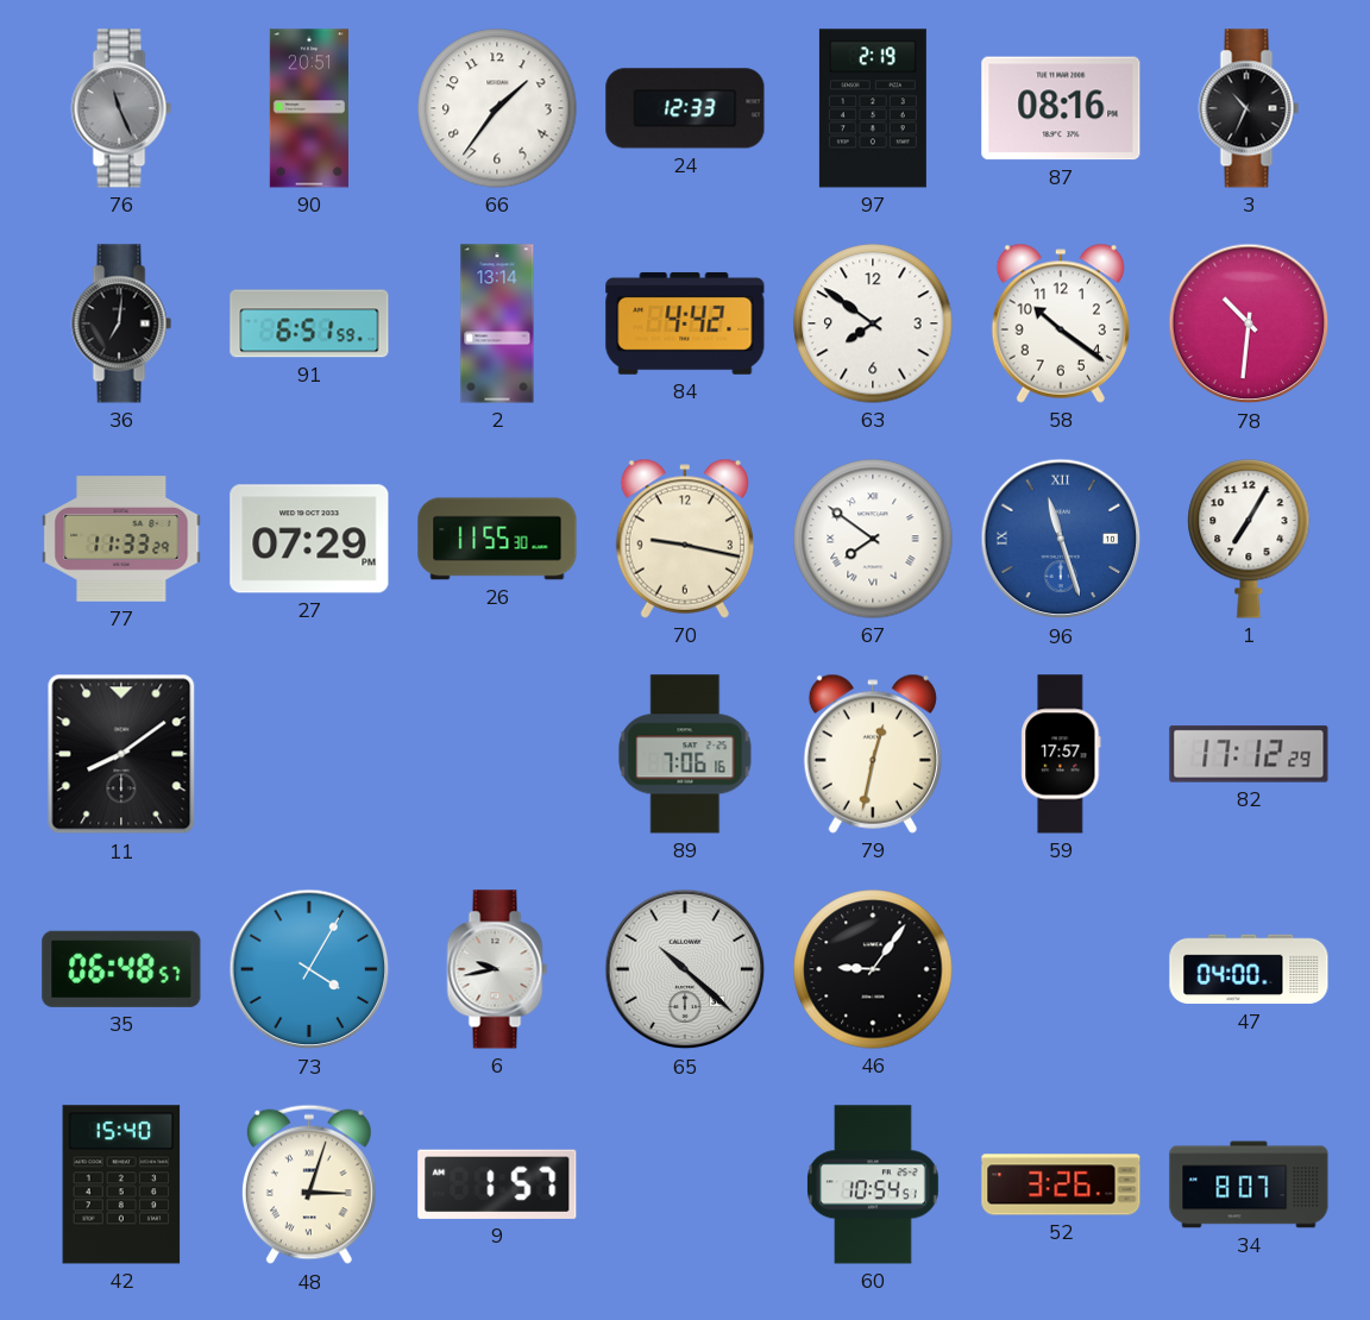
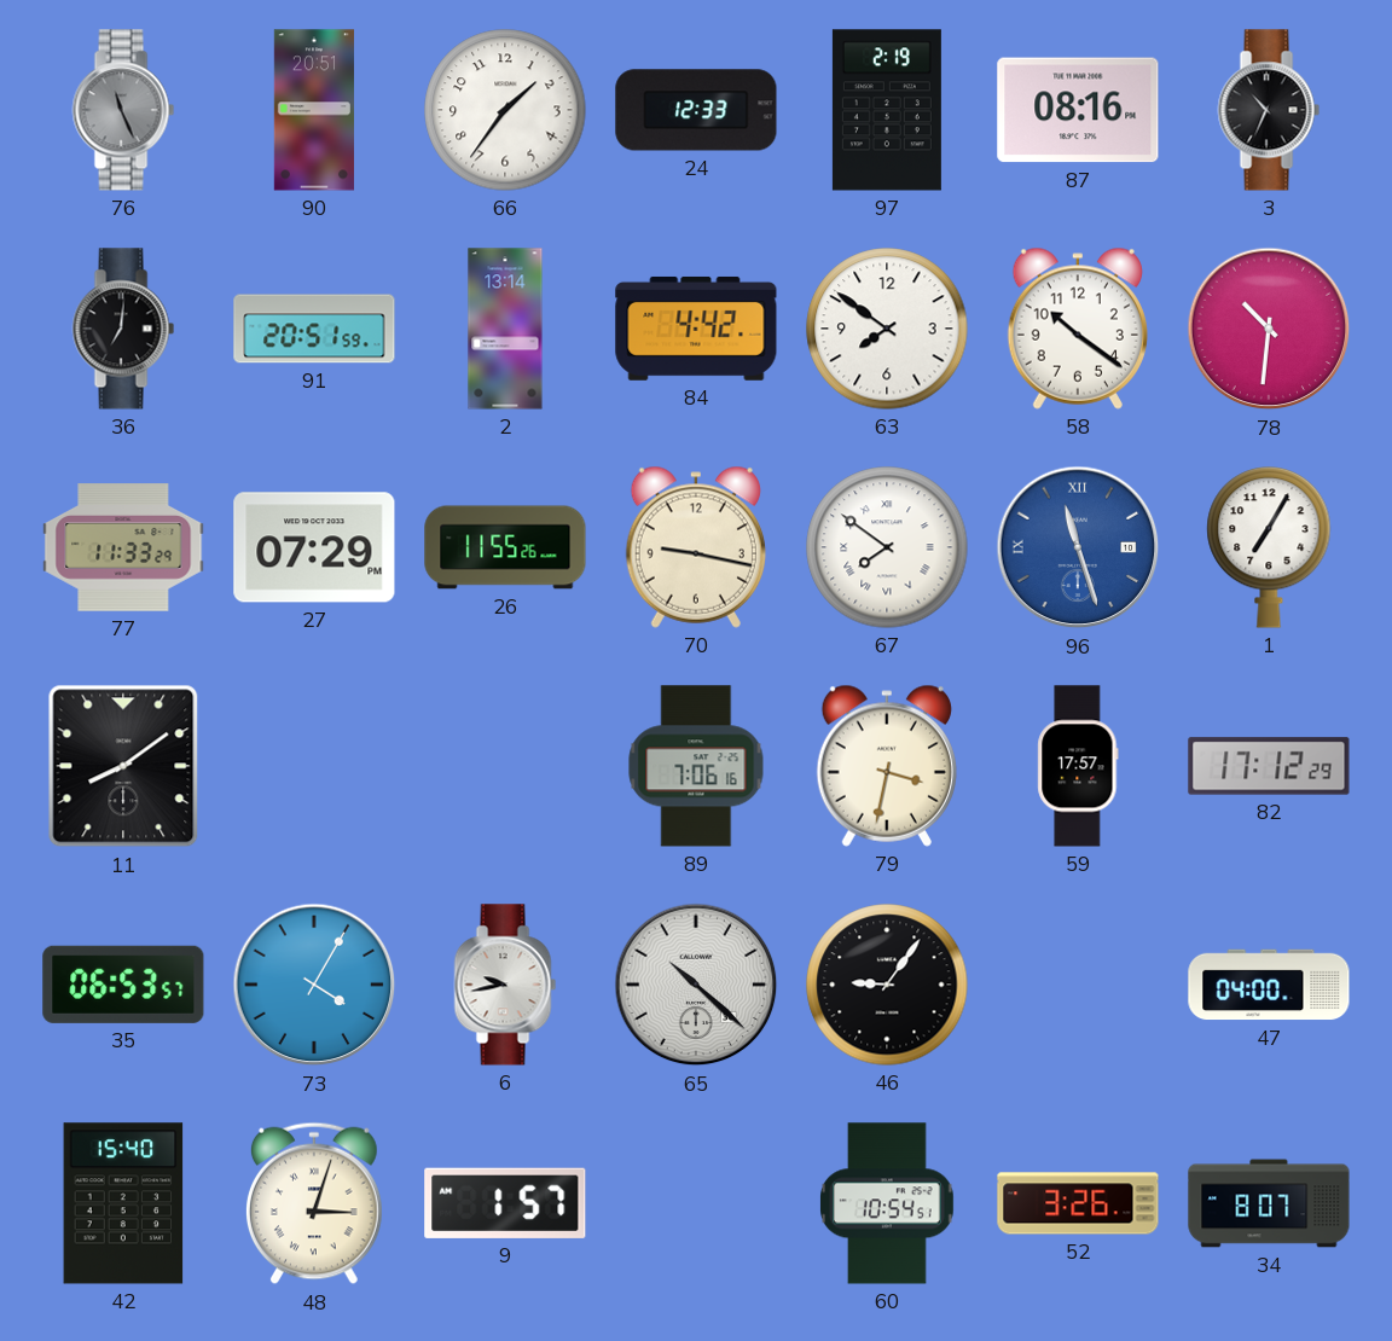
91: 6:51 -> 20:51 (314, 329)
26: 11:55:30 -> 11:55:26 (505, 547)
79: 12:32 -> 3:32 (887, 766)
35: 06:48 -> 06:53 (123, 985)
